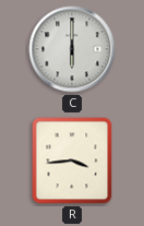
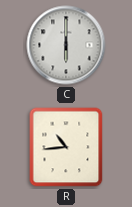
R: 3:44 -> 10:44 (66, 147)
